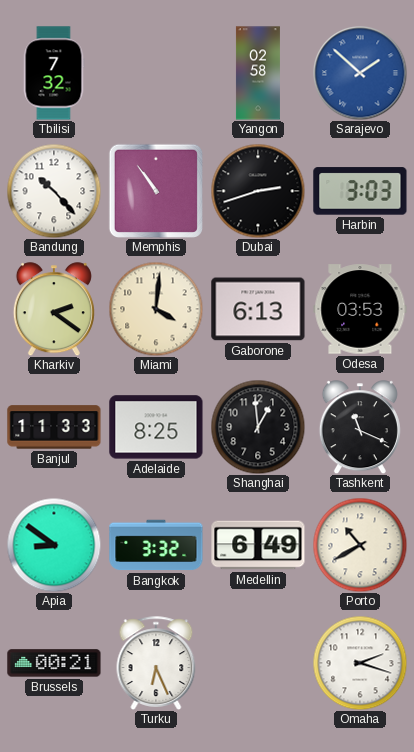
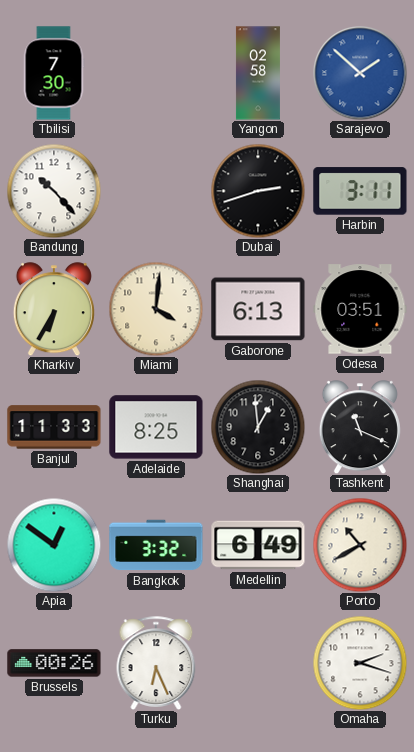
Tbilisi: 7:32 -> 7:30 (54, 73)
Memphis: 10:54 -> none (156, 191)
Harbin: 3:03 -> 3:11 (360, 191)
Kharkiv: 2:21 -> 6:35 (54, 309)
Odesa: 03:53 -> 03:51 (360, 309)
Apia: 8:51 -> 12:51 (54, 545)
Brussels: 00:21 -> 00:26 (54, 663)
